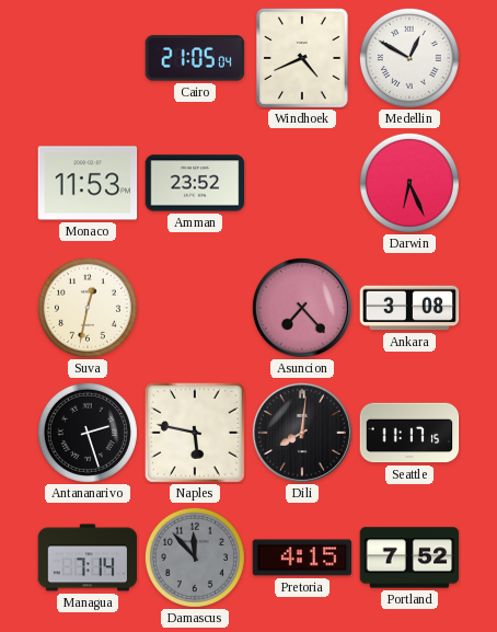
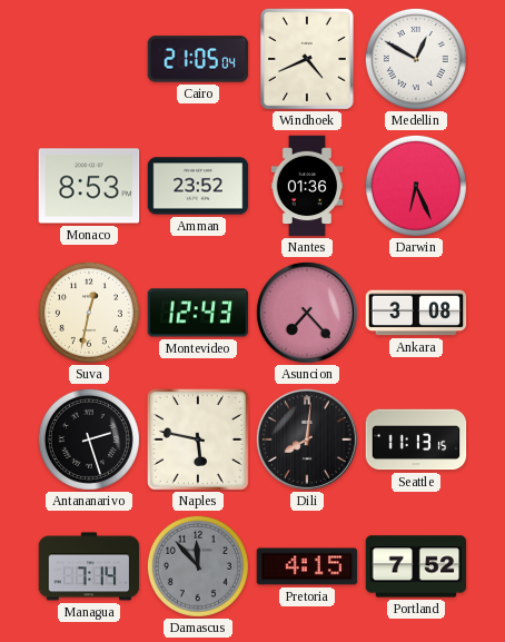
Monaco: 11:53 -> 8:53 (89, 186)
Nantes: none -> 01:36 (307, 186)
Montevideo: none -> 12:43 (198, 313)
Seattle: 11:17 -> 11:13 (416, 439)
